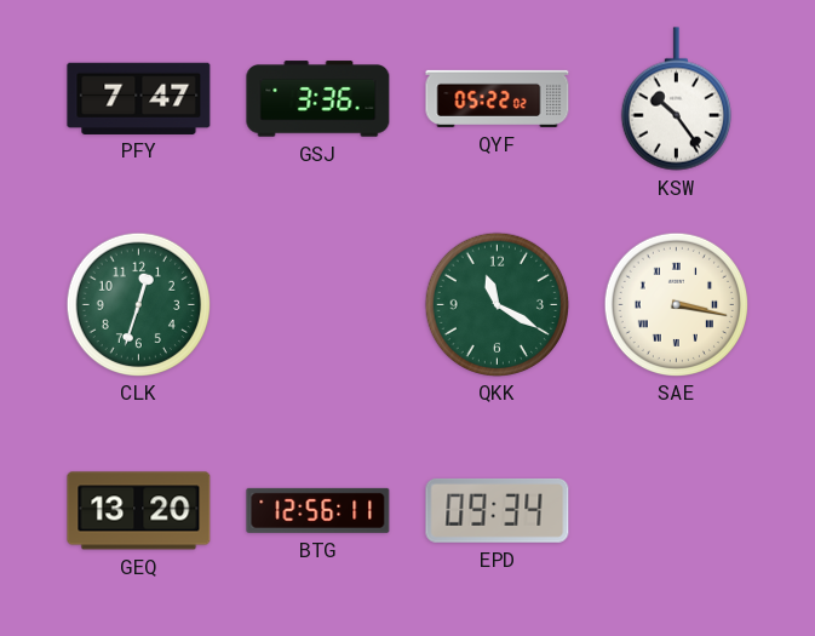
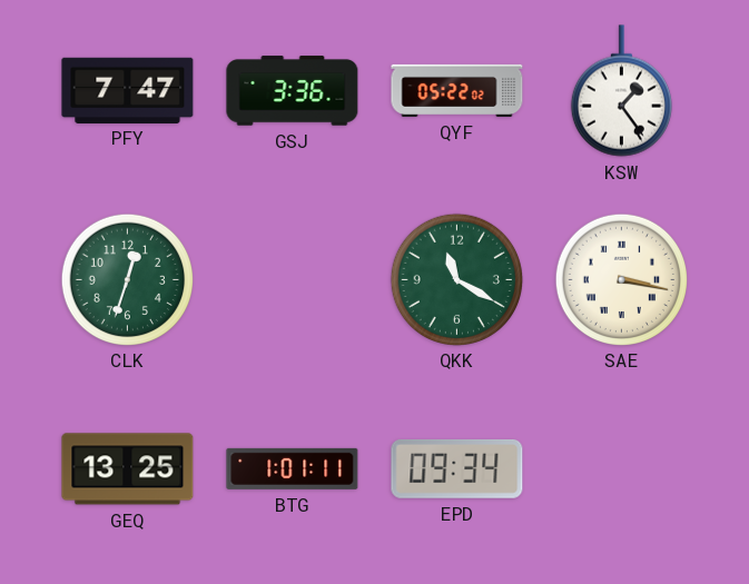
KSW: 10:24 -> 1:24 (621, 91)
GEQ: 13:20 -> 13:25 (128, 469)
BTG: 12:56 -> 1:01 (293, 468)
